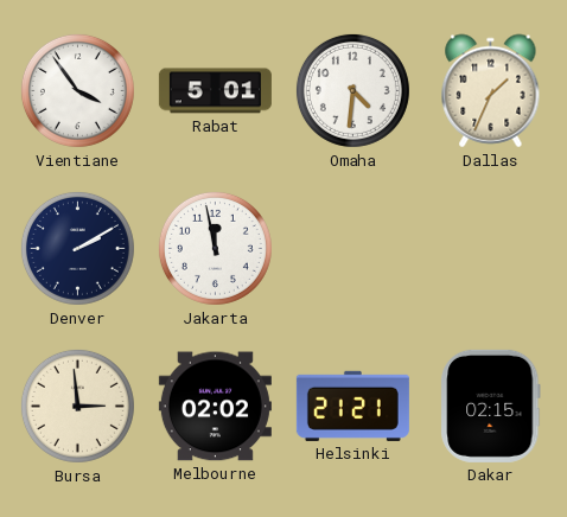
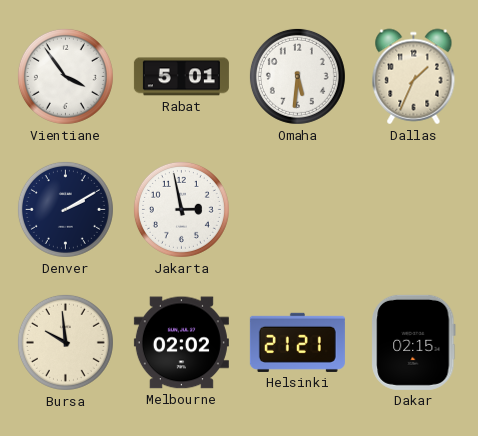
Omaha: 4:31 -> 5:31 (297, 76)
Jakarta: 11:58 -> 2:58 (181, 209)
Bursa: 2:59 -> 9:59 (65, 342)
